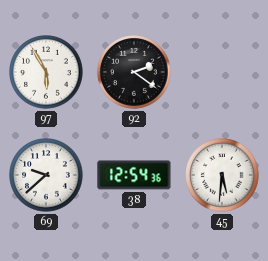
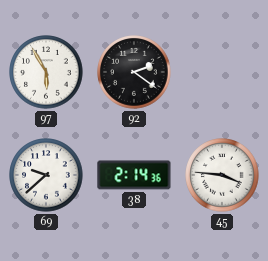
38: 12:54 -> 2:14 (134, 175)
45: 5:31 -> 3:46 (222, 175)
